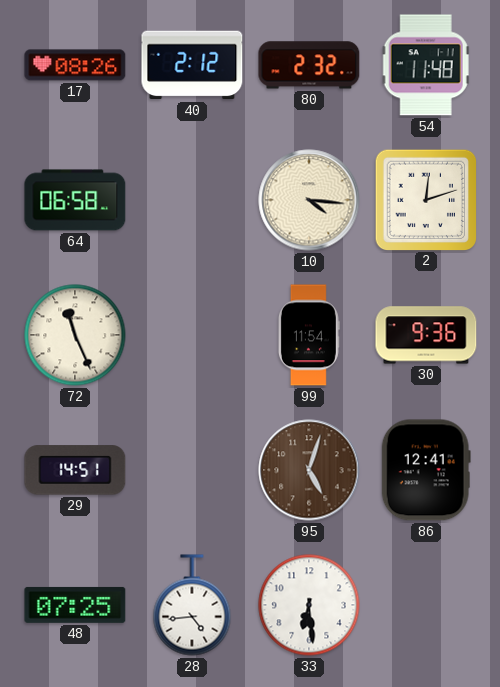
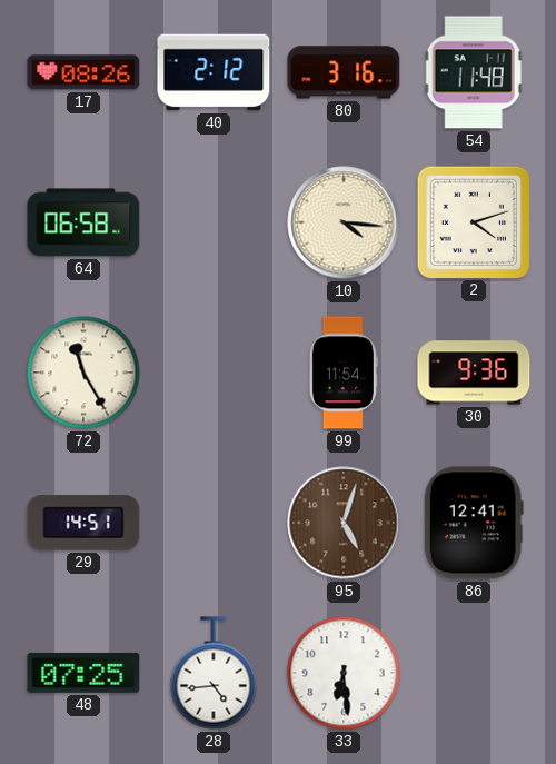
80: 2:32 -> 3:16 (344, 72)
2: 12:12 -> 4:12 (473, 221)
72: 11:26 -> 11:25 (83, 373)
